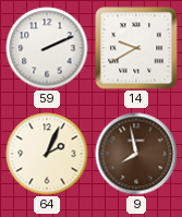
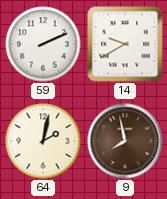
64: 2:04 -> 2:02 (43, 141)
